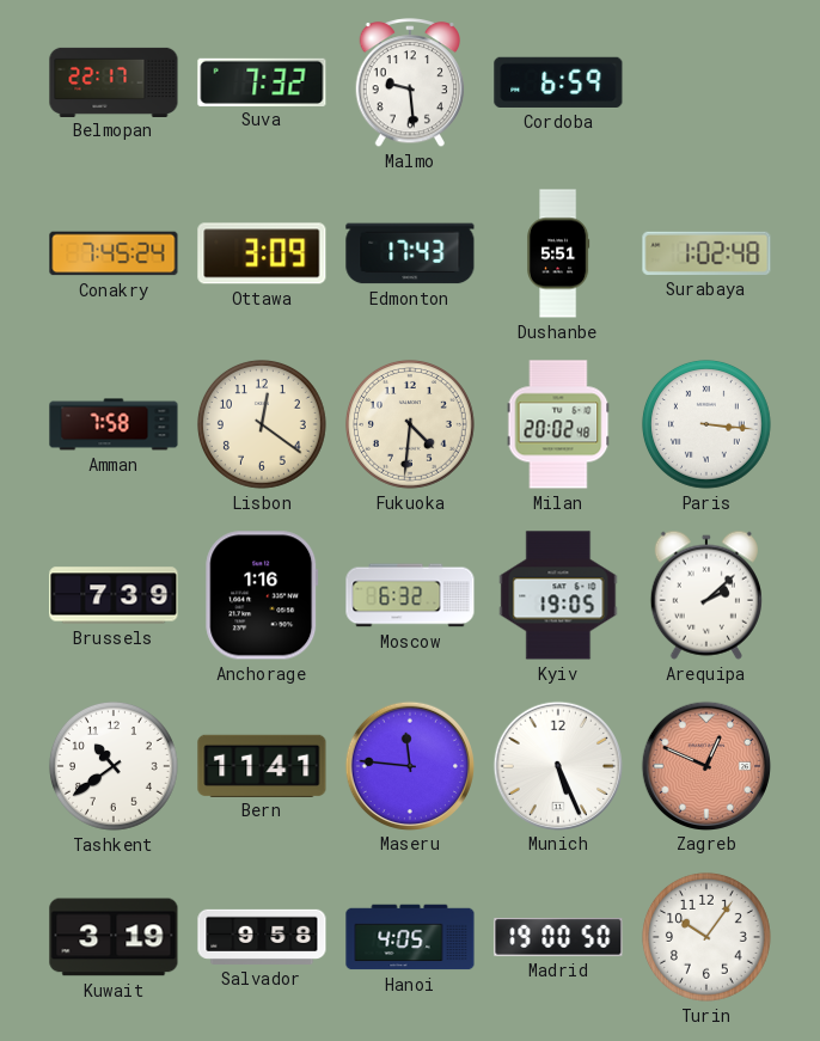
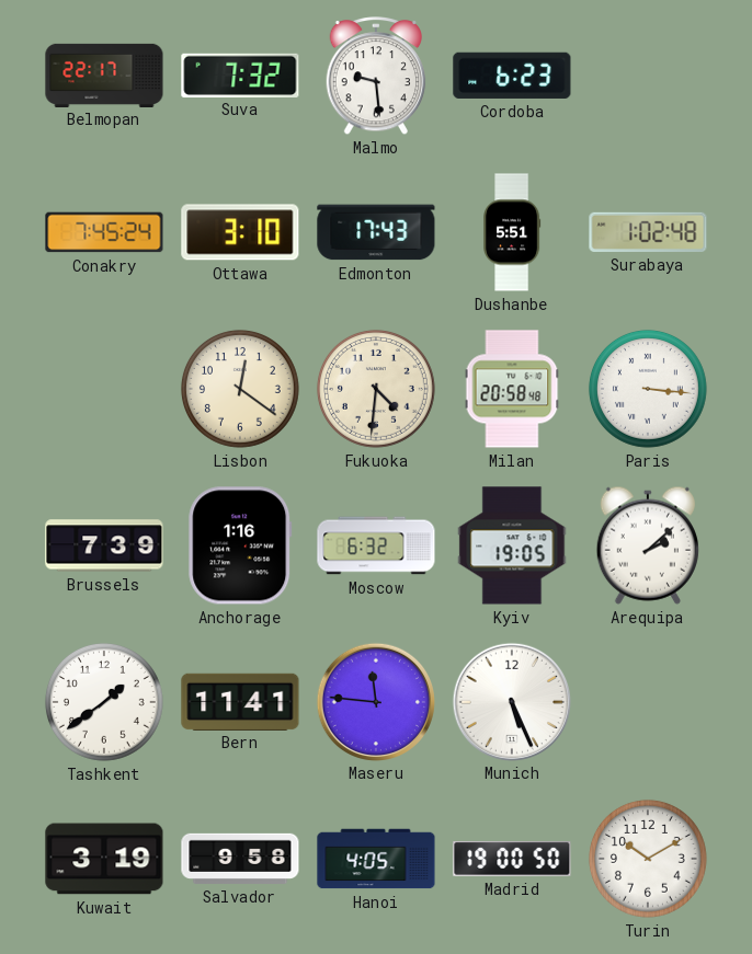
Cordoba: 6:59 -> 6:23 (512, 76)
Ottawa: 3:09 -> 3:10 (240, 232)
Amman: 7:58 -> none (114, 424)
Milan: 20:02 -> 20:58 (512, 389)
Tashkent: 10:39 -> 1:39 (104, 702)
Zagreb: 12:49 -> none (705, 765)
Turin: 10:06 -> 10:10 (648, 859)
